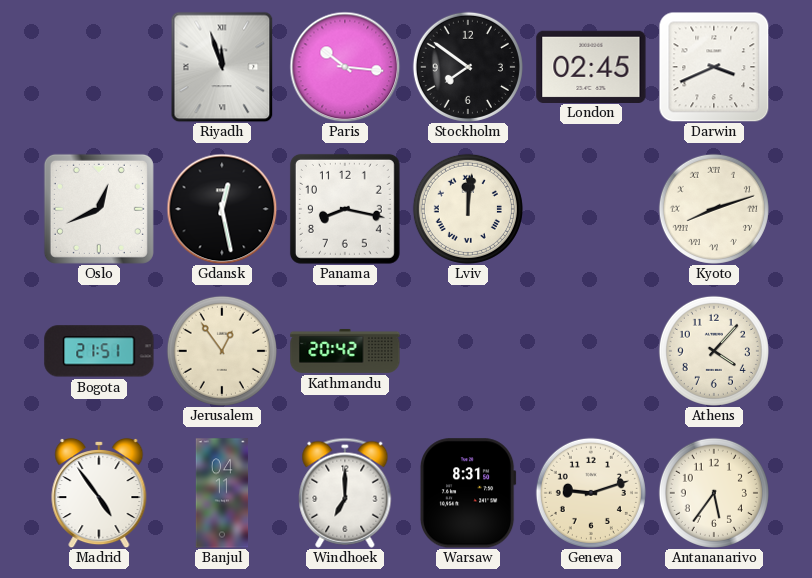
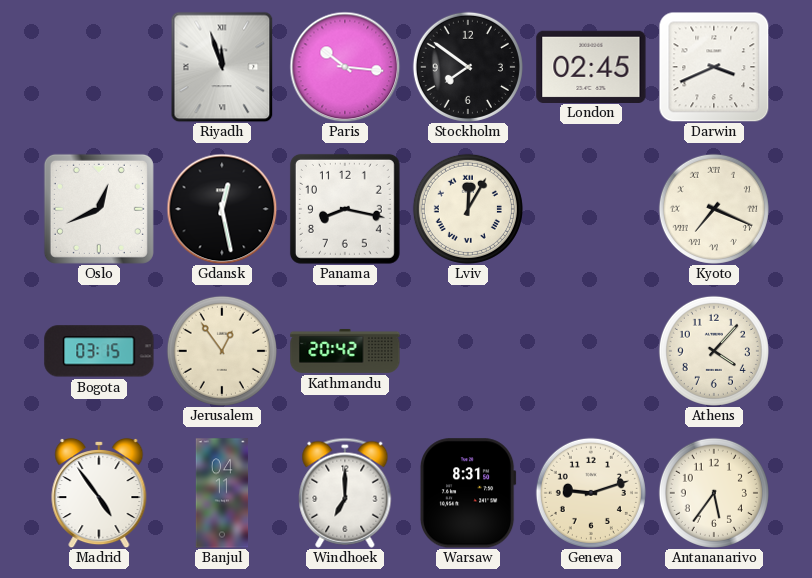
Lviv: 12:01 -> 12:05 (468, 209)
Kyoto: 8:12 -> 7:19 (714, 209)
Bogota: 21:51 -> 03:15 (99, 351)
